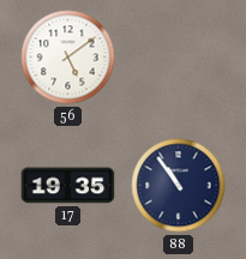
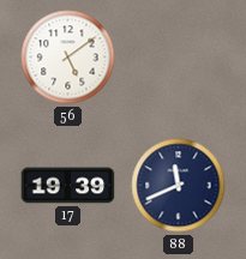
17: 19:35 -> 19:39 (68, 186)
88: 10:54 -> 11:41 (179, 186)
